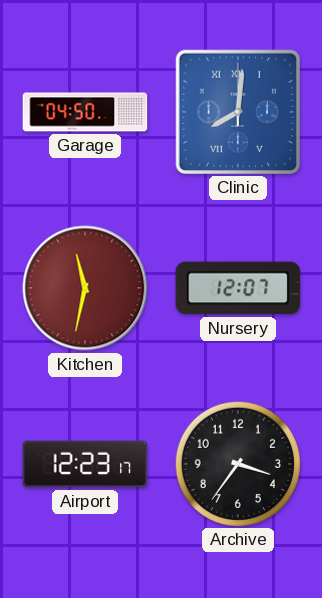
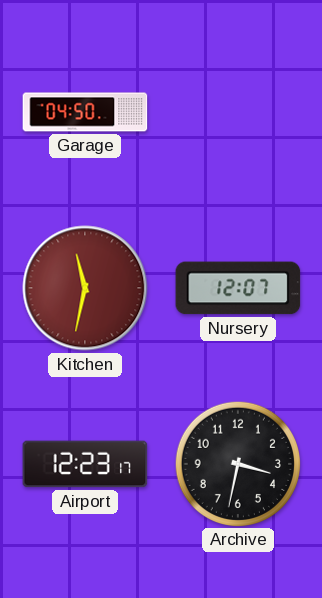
Clinic: 8:01 -> none (237, 111)
Archive: 3:36 -> 3:32 (237, 463)
